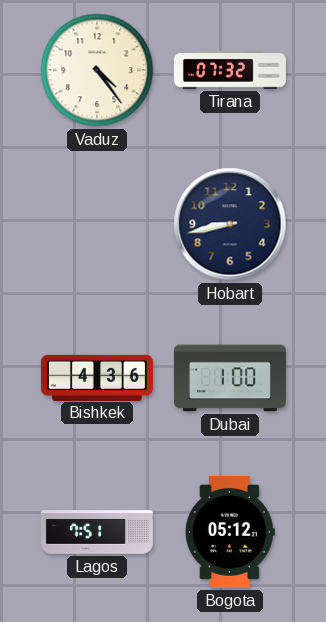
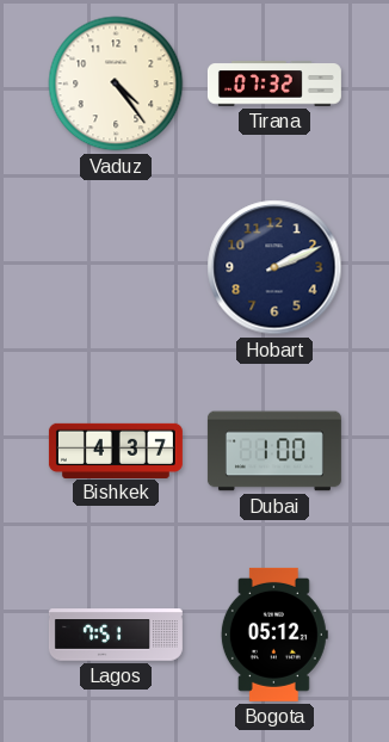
Hobart: 8:43 -> 2:11 (274, 267)
Bishkek: 4:36 -> 4:37 (116, 450)
